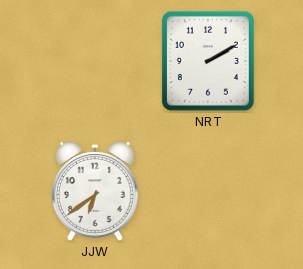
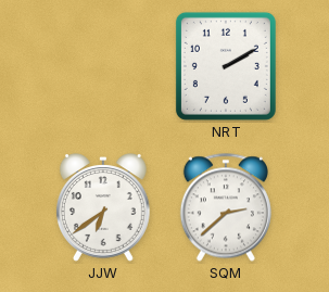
SQM: none -> 2:38 (226, 207)
